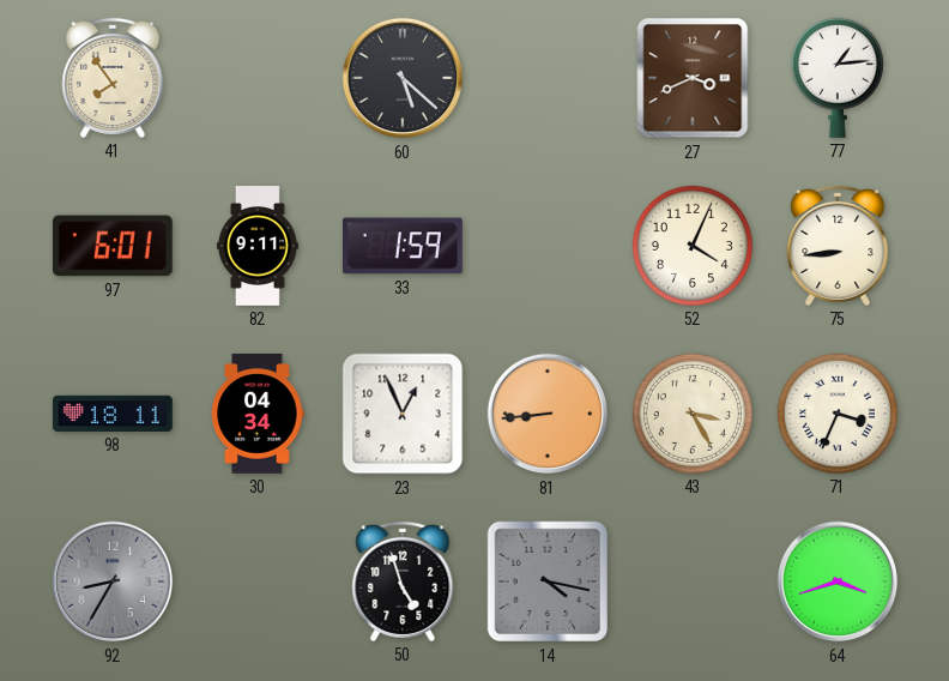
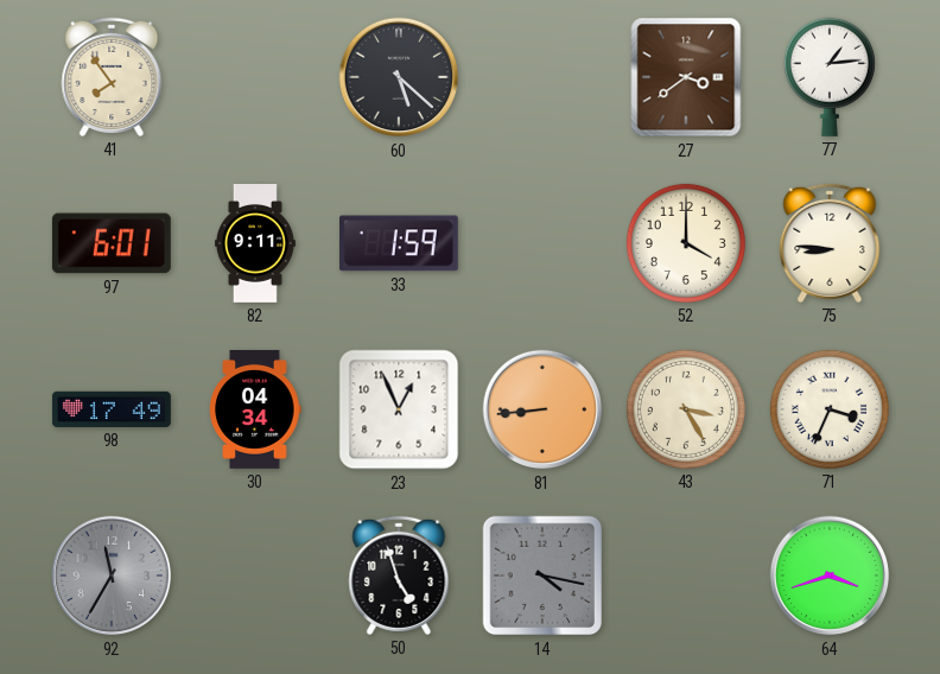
27: 3:41 -> 3:39 (686, 77)
52: 4:04 -> 4:00 (686, 243)
75: 8:44 -> 8:46 (830, 243)
98: 18:11 -> 17:49 (112, 409)
92: 8:35 -> 11:35 (112, 576)
